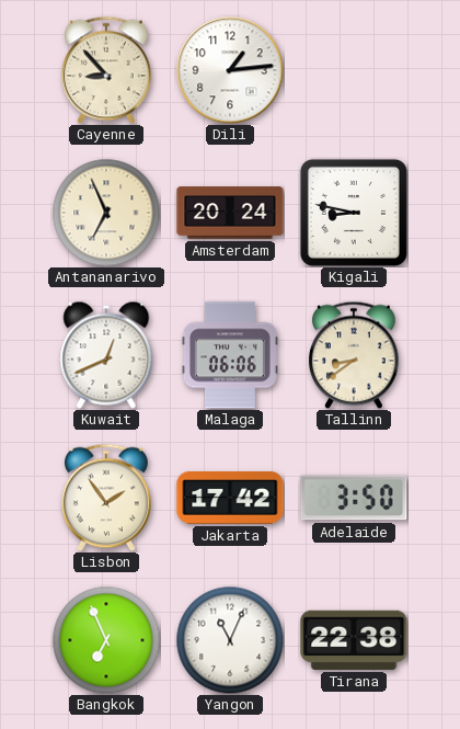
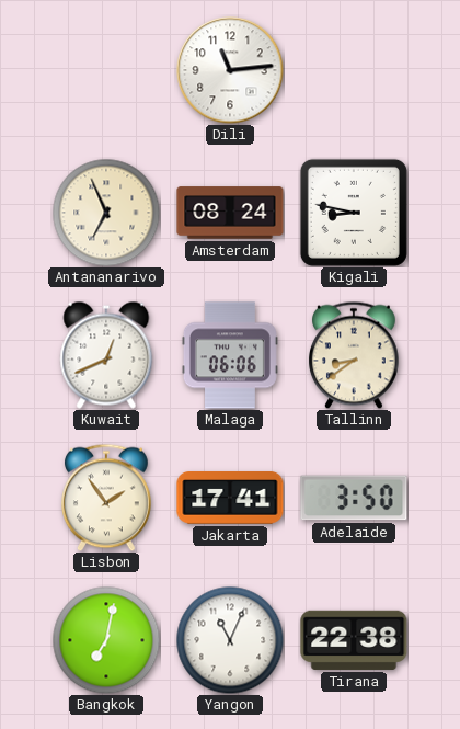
Cayenne: 8:53 -> none (107, 70)
Dili: 1:14 -> 11:14 (230, 70)
Amsterdam: 20:24 -> 08:24 (230, 213)
Jakarta: 17:42 -> 17:41 (230, 499)
Bangkok: 6:56 -> 7:02 (106, 640)
